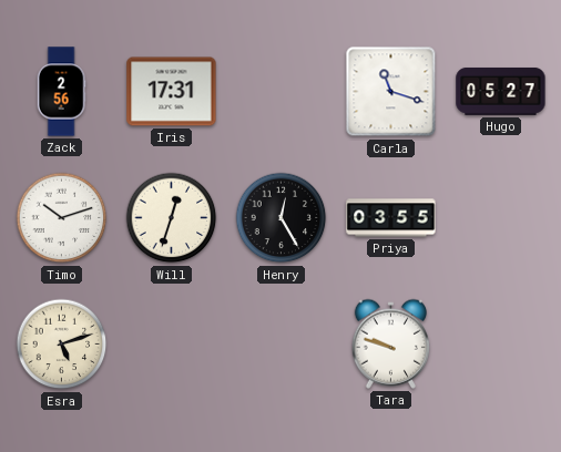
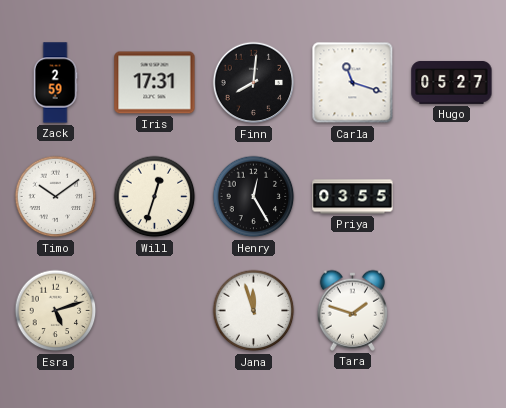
Zack: 2:56 -> 2:59 (55, 83)
Finn: none -> 8:01 (254, 83)
Timo: 10:12 -> 10:09 (56, 197)
Jana: none -> 11:57 (254, 311)
Tara: 9:48 -> 1:48 (352, 310)
